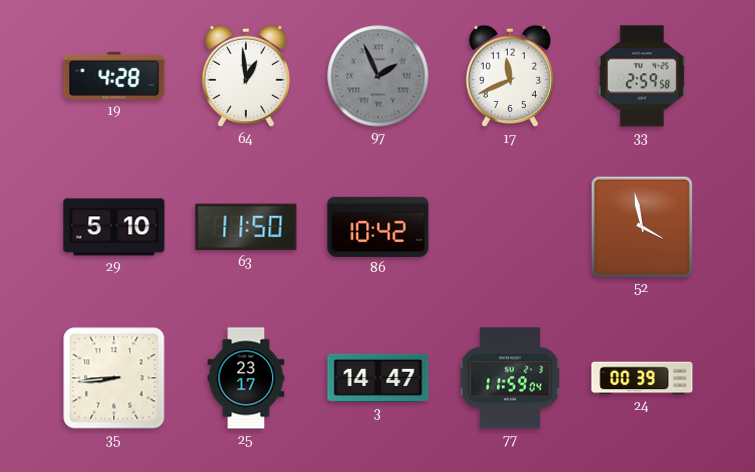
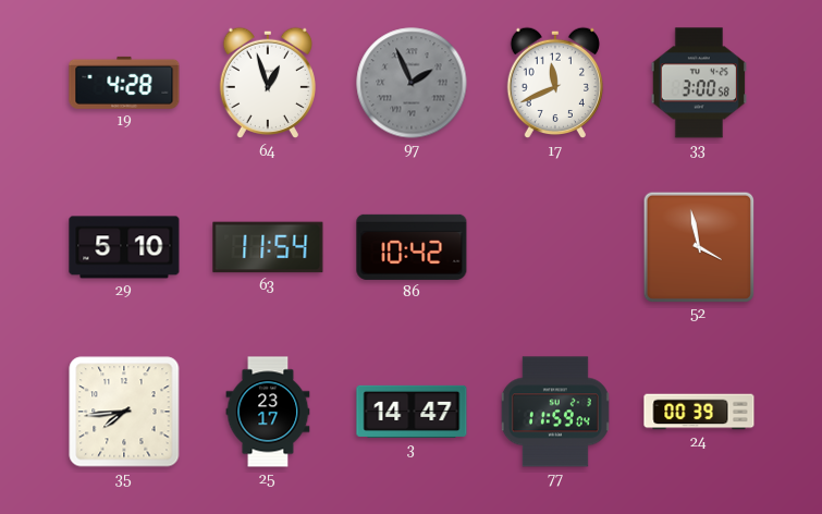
64: 12:59 -> 12:57 (267, 83)
33: 2:59 -> 3:00 (698, 83)
63: 11:50 -> 11:54 (268, 247)
35: 8:44 -> 7:44 (124, 412)
